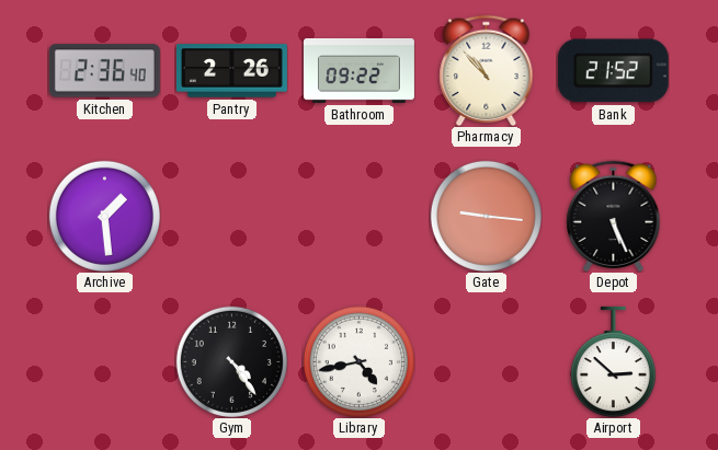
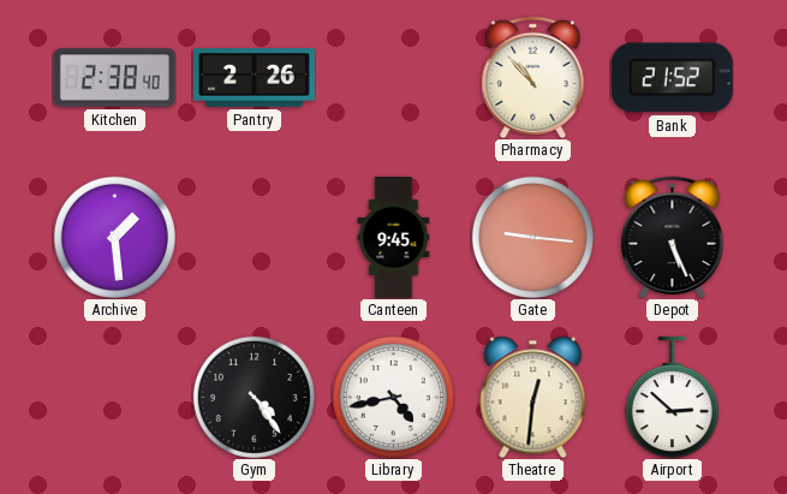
Kitchen: 2:36 -> 2:38 (114, 78)
Bathroom: 09:22 -> none (360, 71)
Canteen: none -> 9:45 (394, 238)
Theatre: none -> 12:31 (533, 397)
